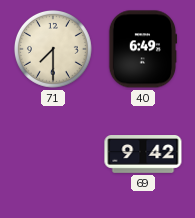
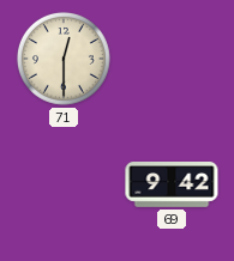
71: 7:30 -> 12:30 (64, 59)
40: 6:49 -> none (143, 49)
